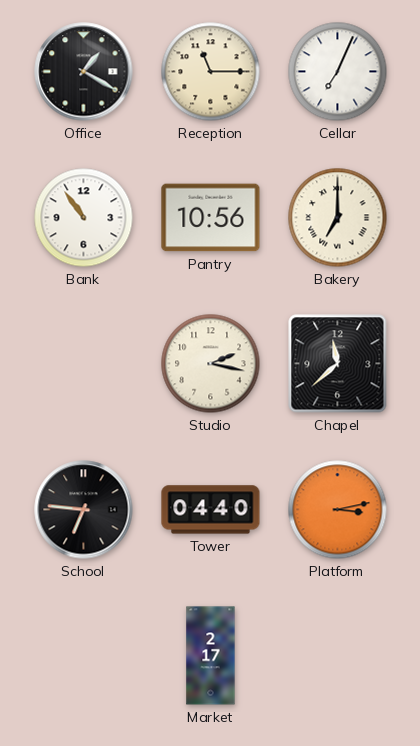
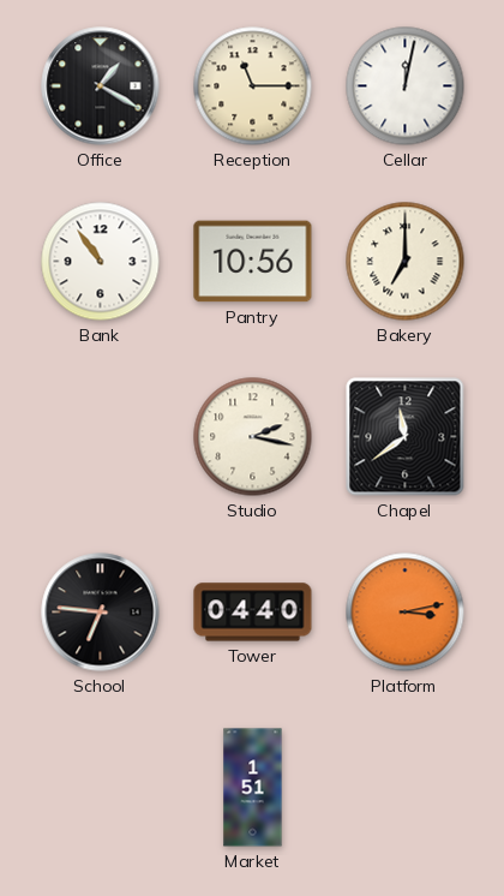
Cellar: 7:04 -> 12:02 (406, 86)
Chapel: 11:38 -> 11:39 (406, 437)
Market: 2:17 -> 1:51 (253, 788)
